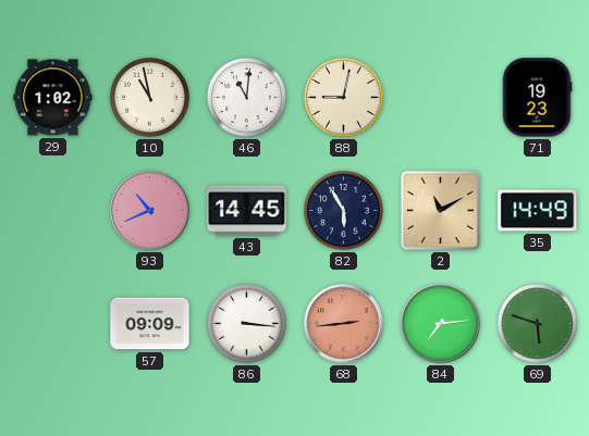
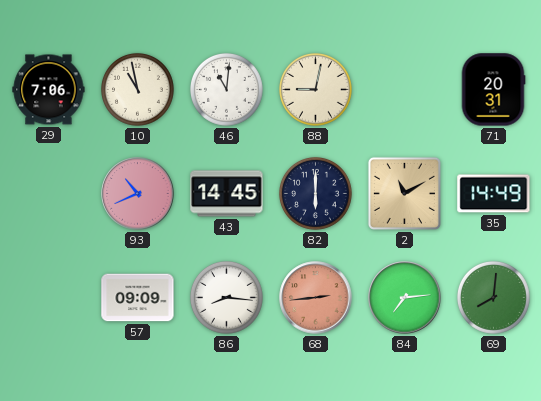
29: 1:02 -> 7:06 (49, 90)
71: 19:23 -> 20:31 (493, 90)
82: 5:55 -> 6:00 (315, 193)
86: 3:16 -> 8:16 (226, 297)
69: 5:48 -> 8:01 (493, 297)
